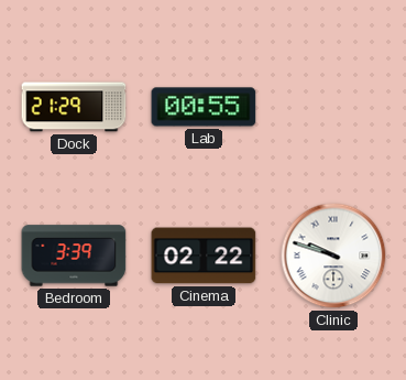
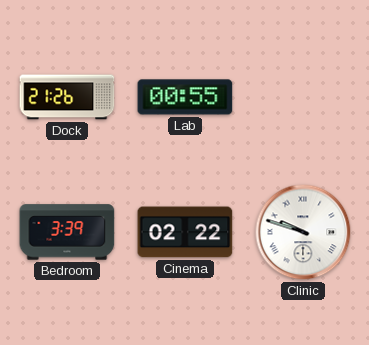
Dock: 21:29 -> 21:26 (67, 97)
